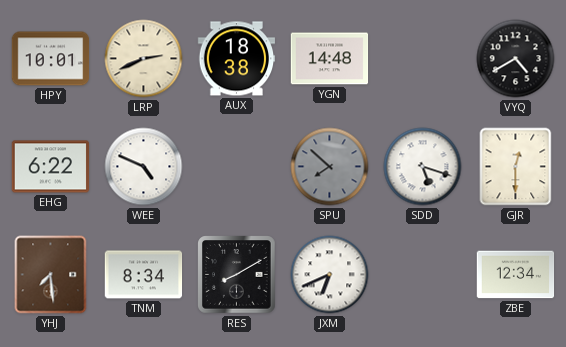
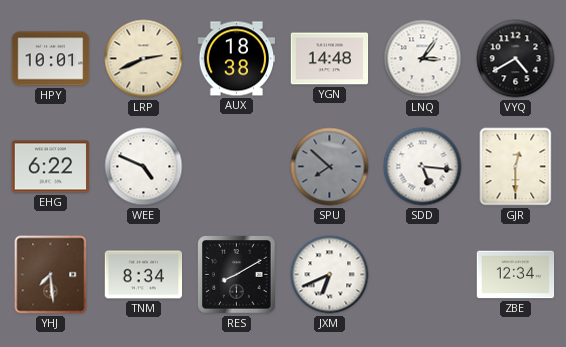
LNQ: none -> 3:06 (423, 59)
SDD: 5:18 -> 5:16 (423, 167)
